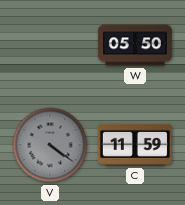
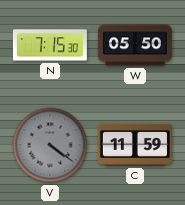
N: none -> 7:15 (50, 45)
